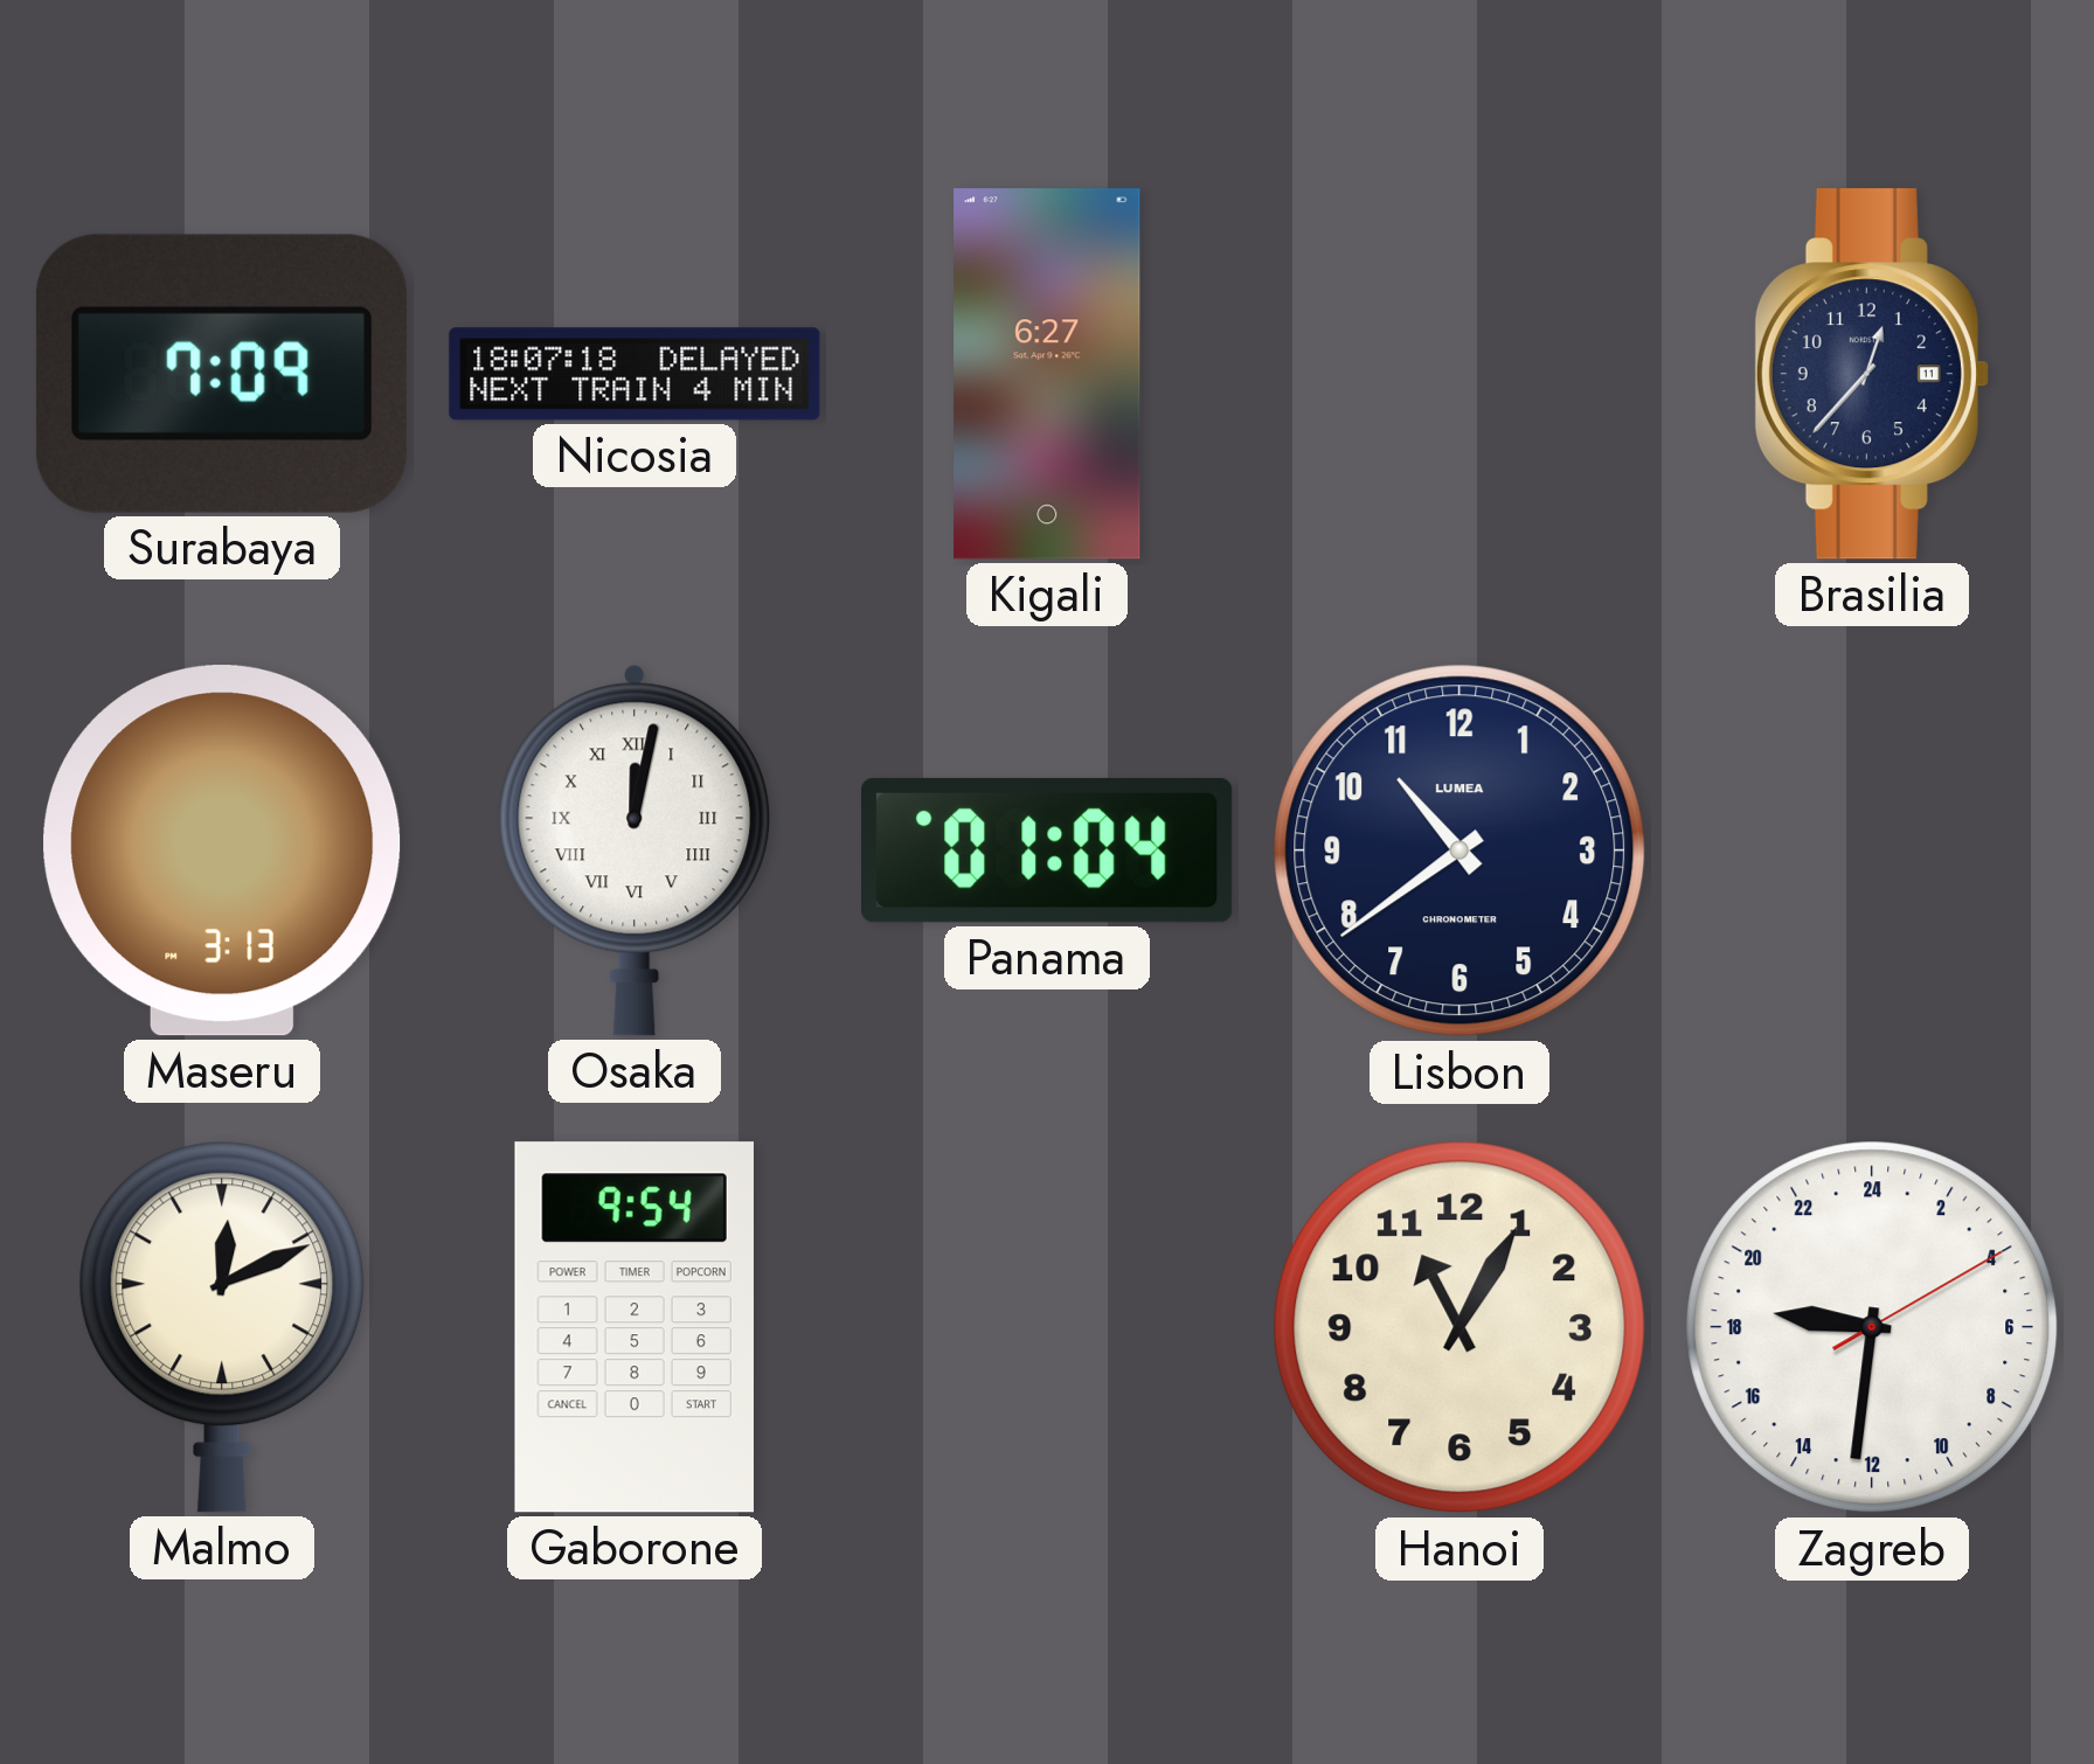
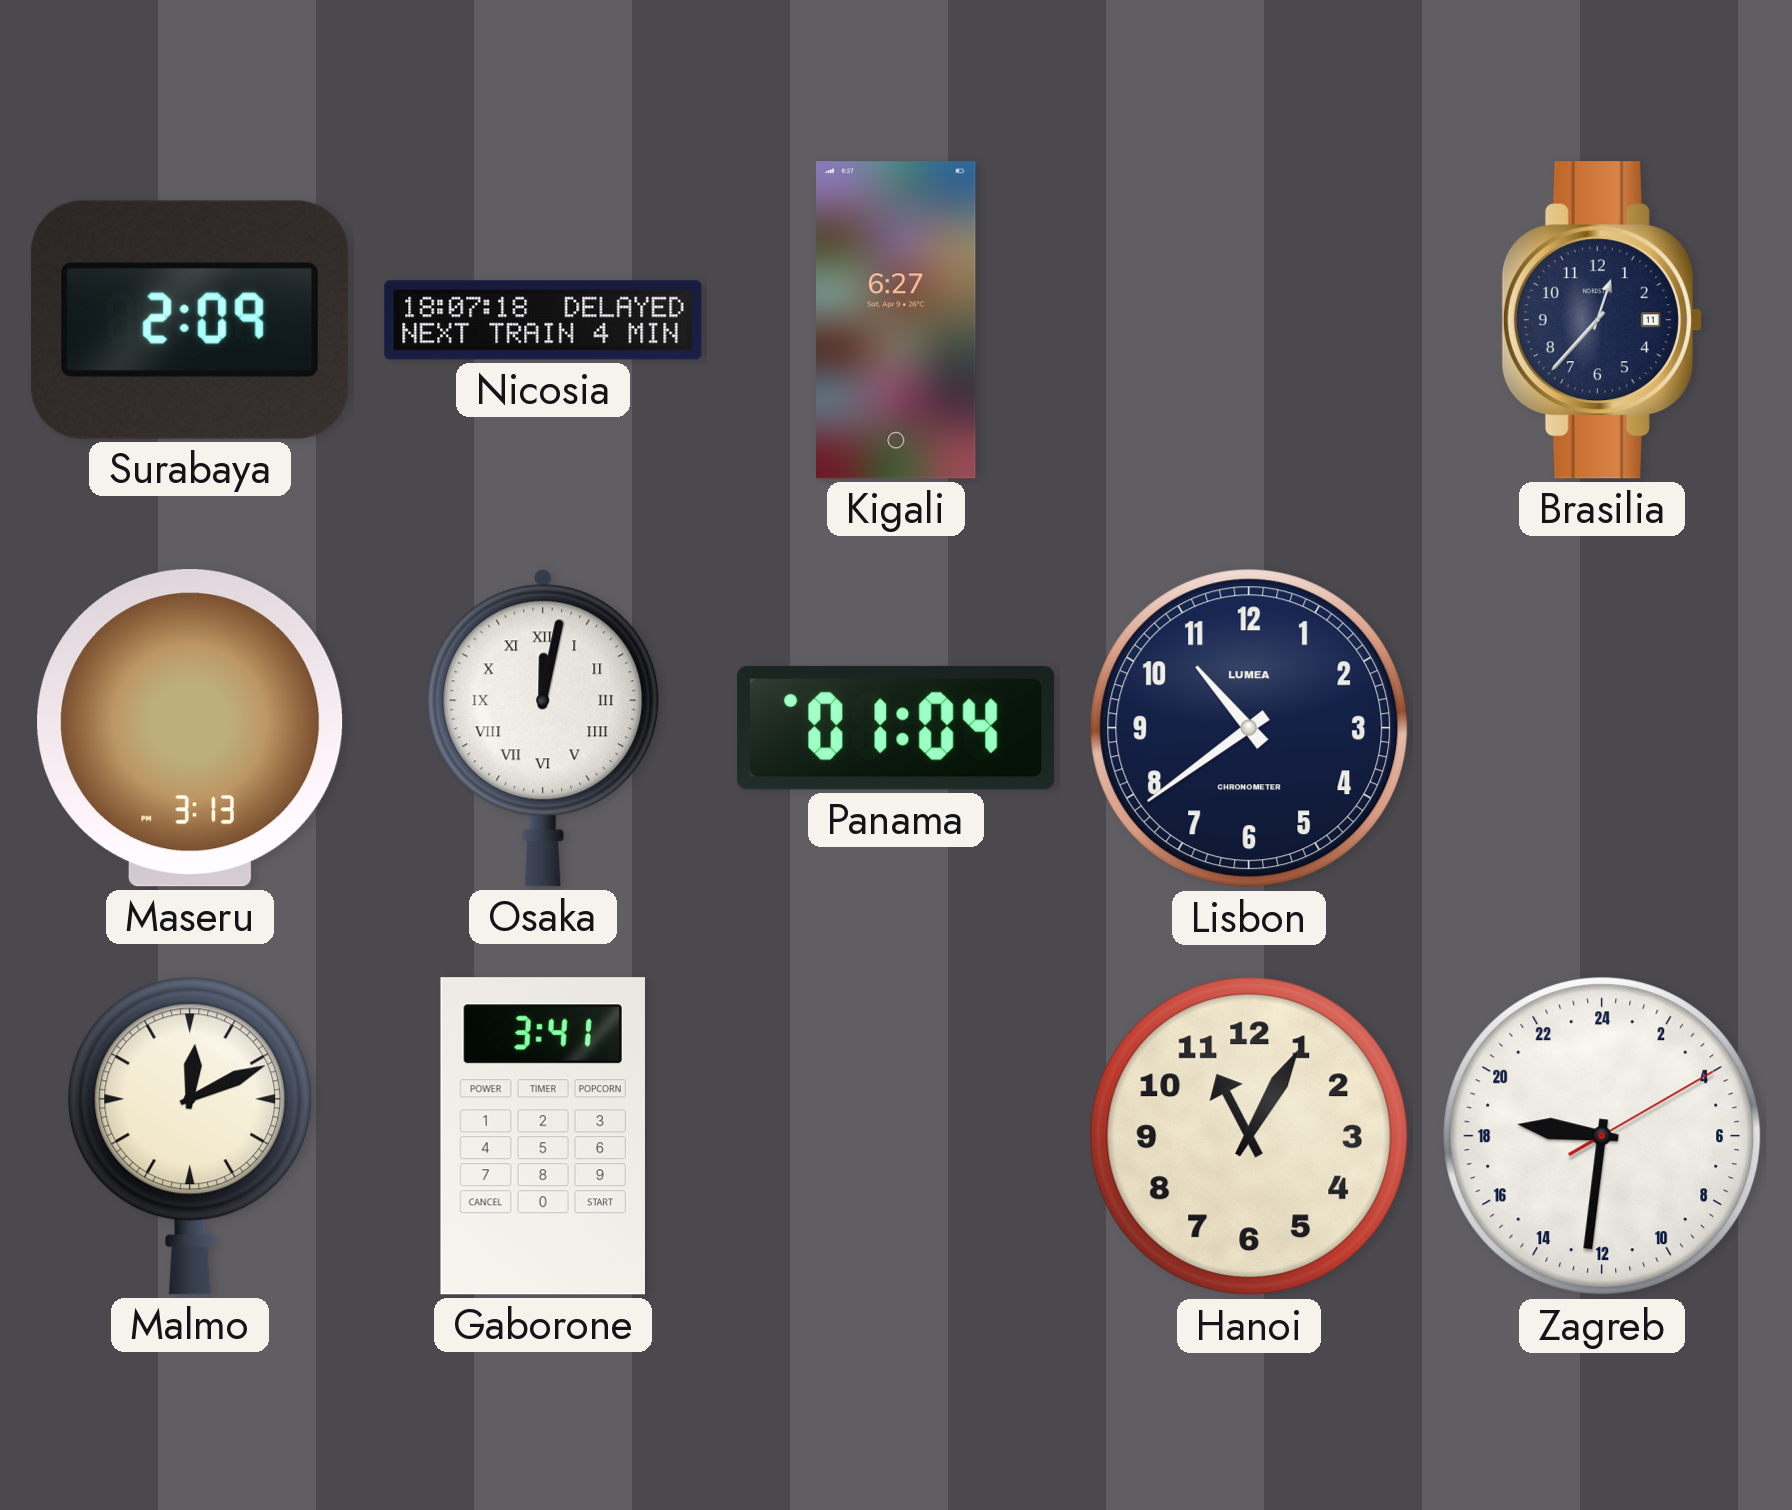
Surabaya: 7:09 -> 2:09 (190, 320)
Gaborone: 9:54 -> 3:41 (543, 1136)
